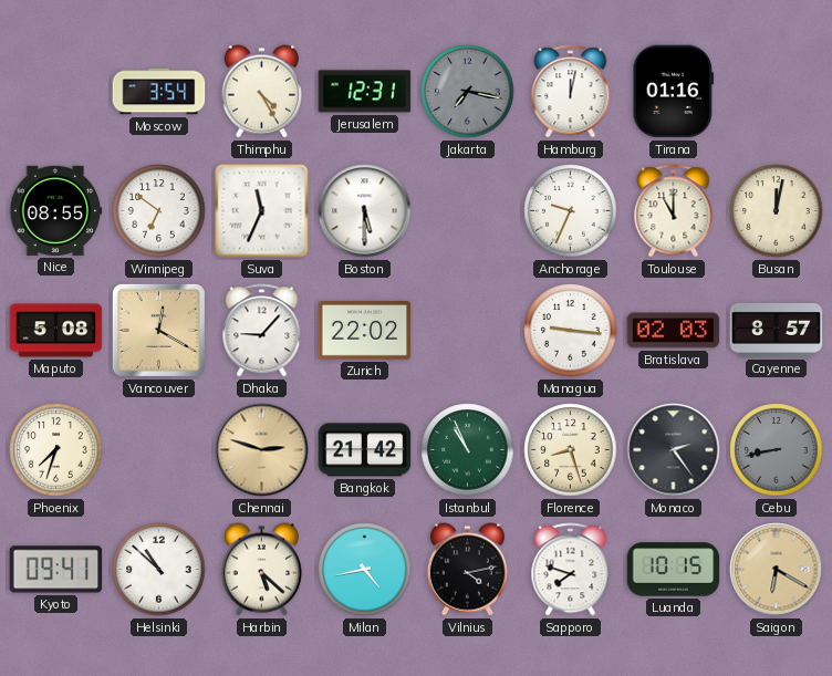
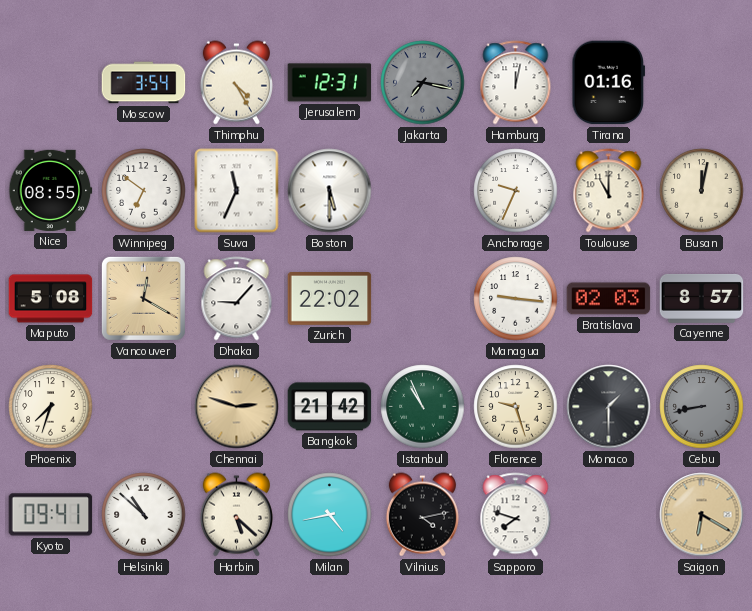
Florence: 8:27 -> 9:27 (516, 407)
Monaco: 2:24 -> 1:30 (609, 407)
Luanda: 10:15 -> none (674, 570)
